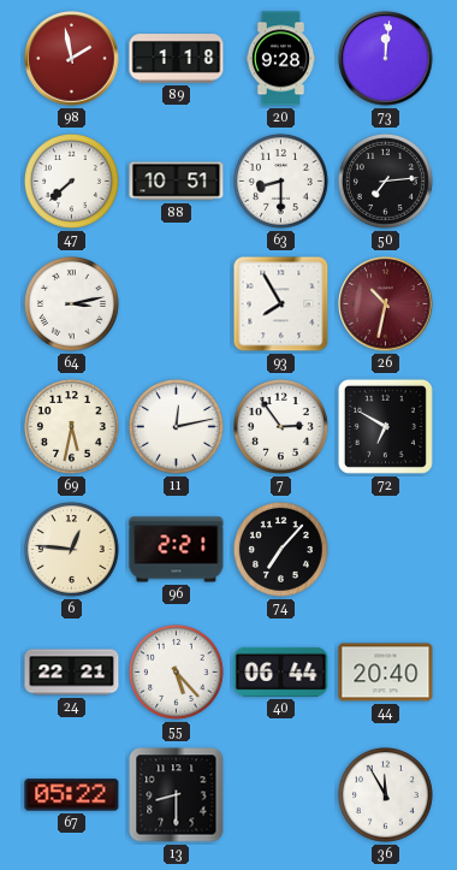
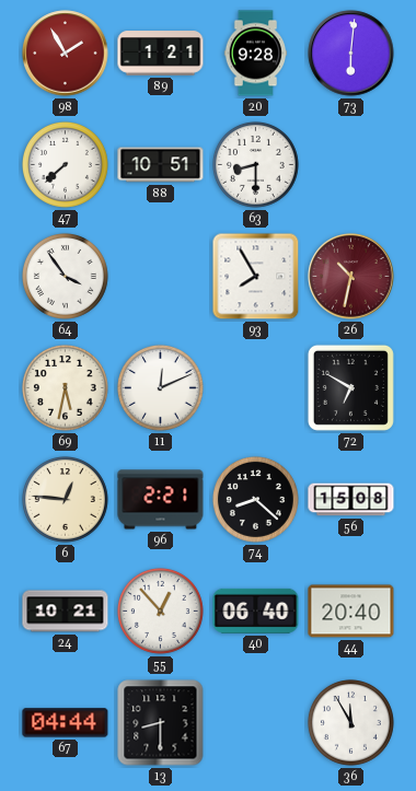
98: 1:58 -> 1:55 (66, 54)
89: 1:18 -> 1:21 (161, 54)
73: 12:01 -> 6:01 (351, 54)
50: 7:14 -> none (385, 180)
64: 3:13 -> 3:54 (65, 276)
11: 12:13 -> 12:11 (160, 387)
7: 2:54 -> none (280, 426)
74: 7:07 -> 8:22 (255, 499)
56: none -> 15:08 (351, 500)
24: 22:21 -> 10:21 (66, 612)
55: 5:23 -> 12:53 (160, 610)
40: 06:44 -> 06:40 (256, 610)
67: 05:22 -> 04:44 (66, 723)
